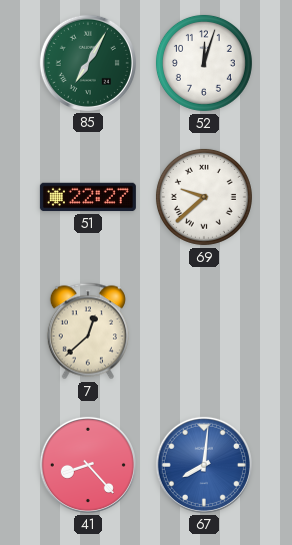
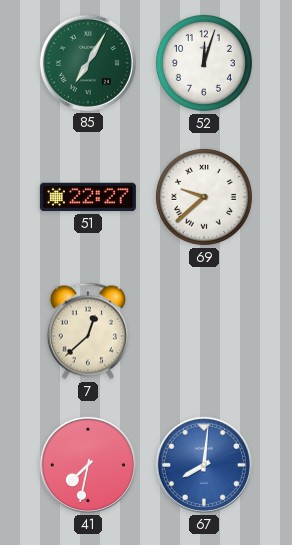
41: 8:23 -> 7:32 (88, 465)
